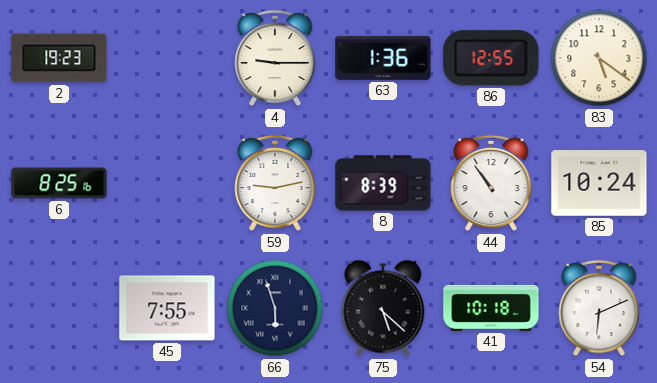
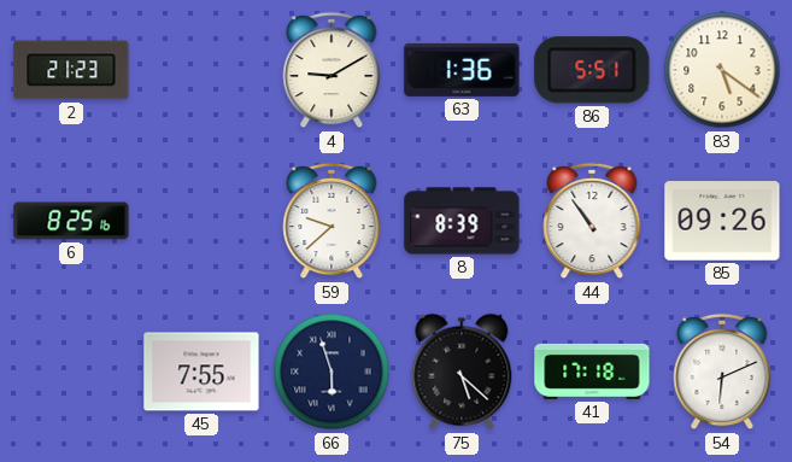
2: 19:23 -> 21:23 (71, 70)
4: 9:15 -> 9:10 (332, 70)
86: 12:55 -> 5:51 (592, 70)
59: 9:13 -> 9:38 (332, 221)
85: 10:24 -> 09:26 (722, 221)
41: 10:18 -> 17:18 (592, 372)
